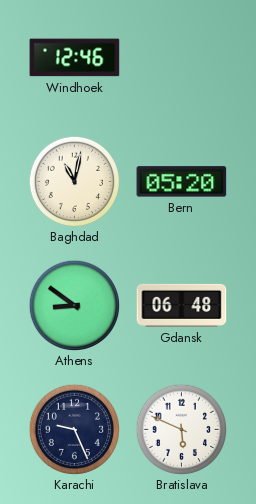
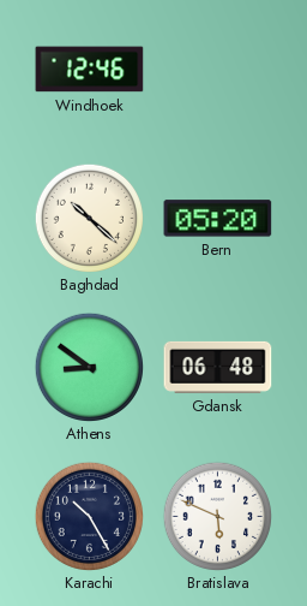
Baghdad: 11:02 -> 10:22 (89, 218)
Karachi: 9:26 -> 10:25 (89, 516)
